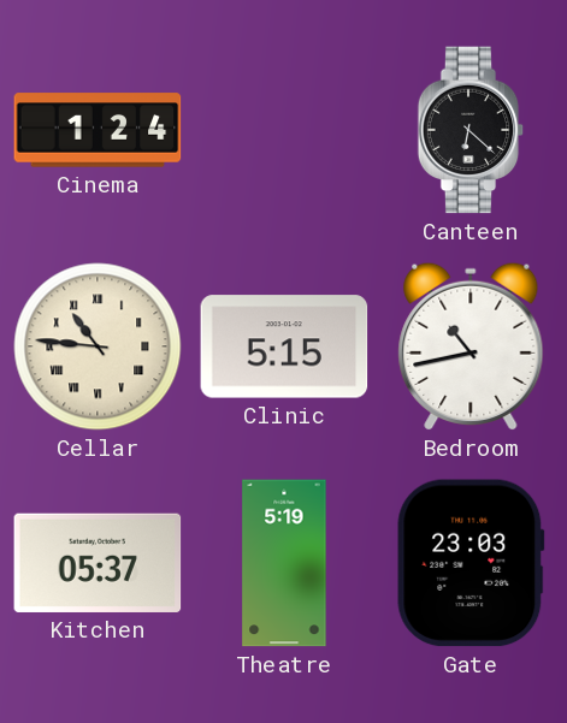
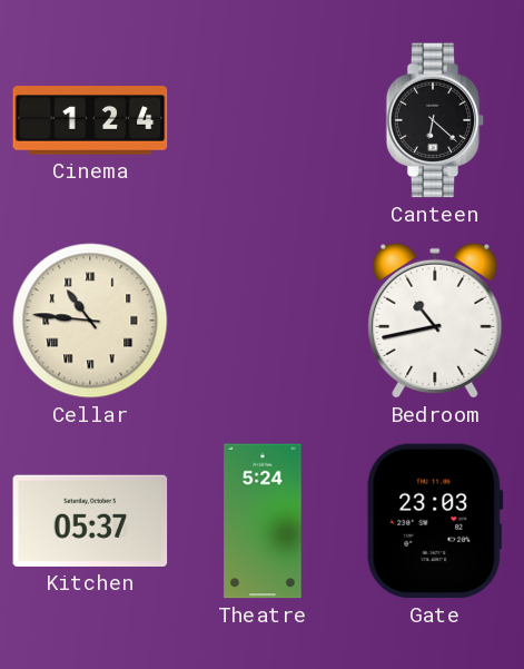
Clinic: 5:15 -> none (284, 346)
Theatre: 5:19 -> 5:24 (263, 521)
